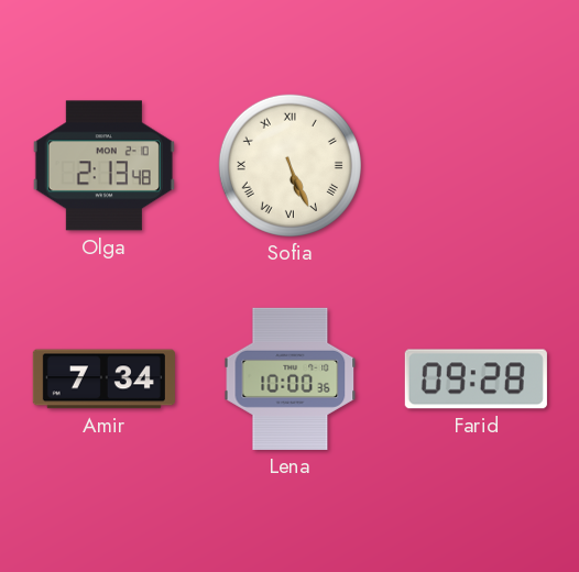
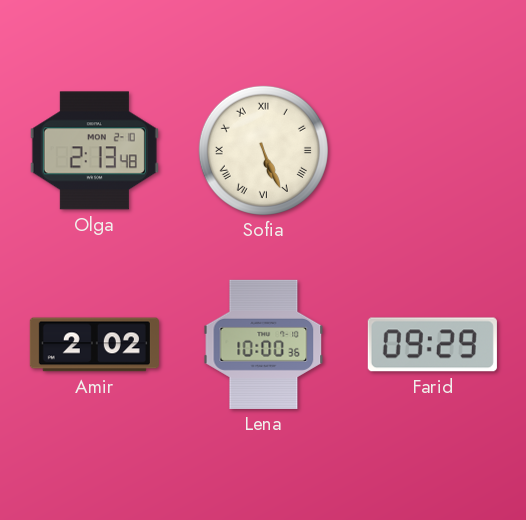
Amir: 7:34 -> 2:02 (94, 345)
Farid: 09:28 -> 09:29 (432, 345)
